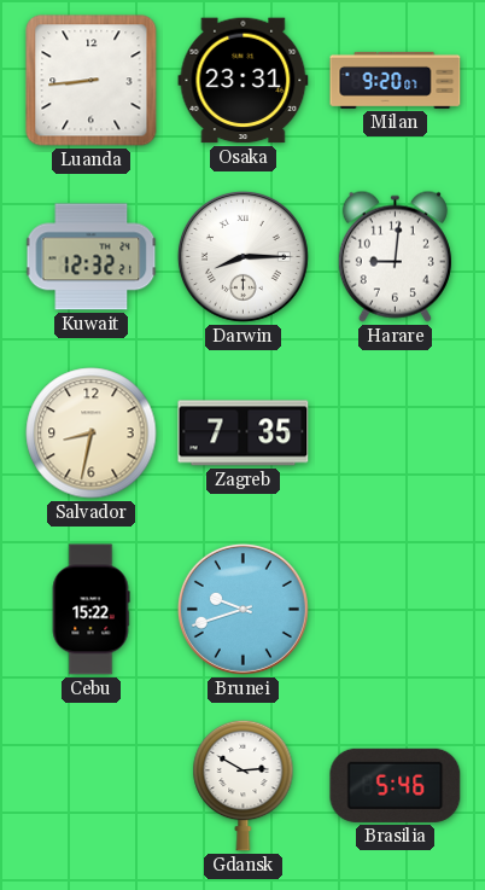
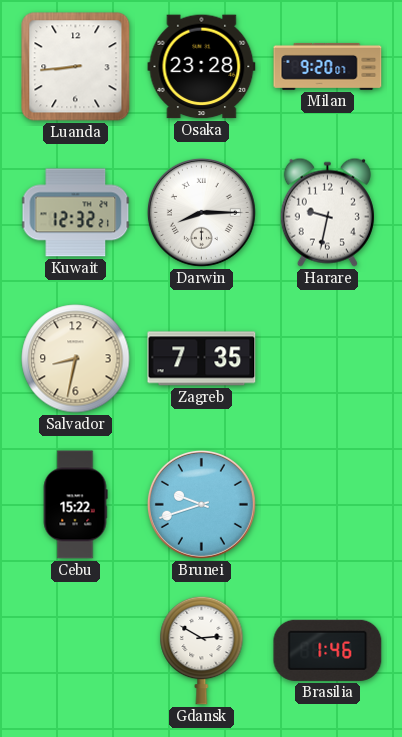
Osaka: 23:31 -> 23:28 (202, 67)
Harare: 9:01 -> 9:32 (327, 212)
Brasilia: 5:46 -> 1:46 (328, 650)
